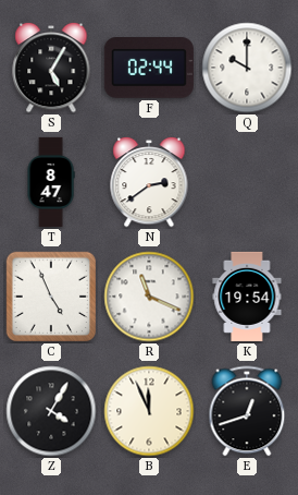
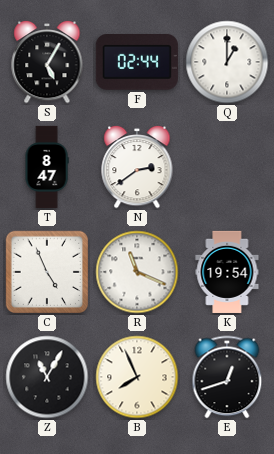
Q: 10:00 -> 1:00 (227, 62)
Z: 4:05 -> 11:05 (47, 377)
B: 11:56 -> 7:56 (137, 377)
